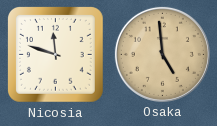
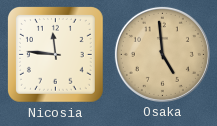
Nicosia: 11:48 -> 11:46 (56, 55)
